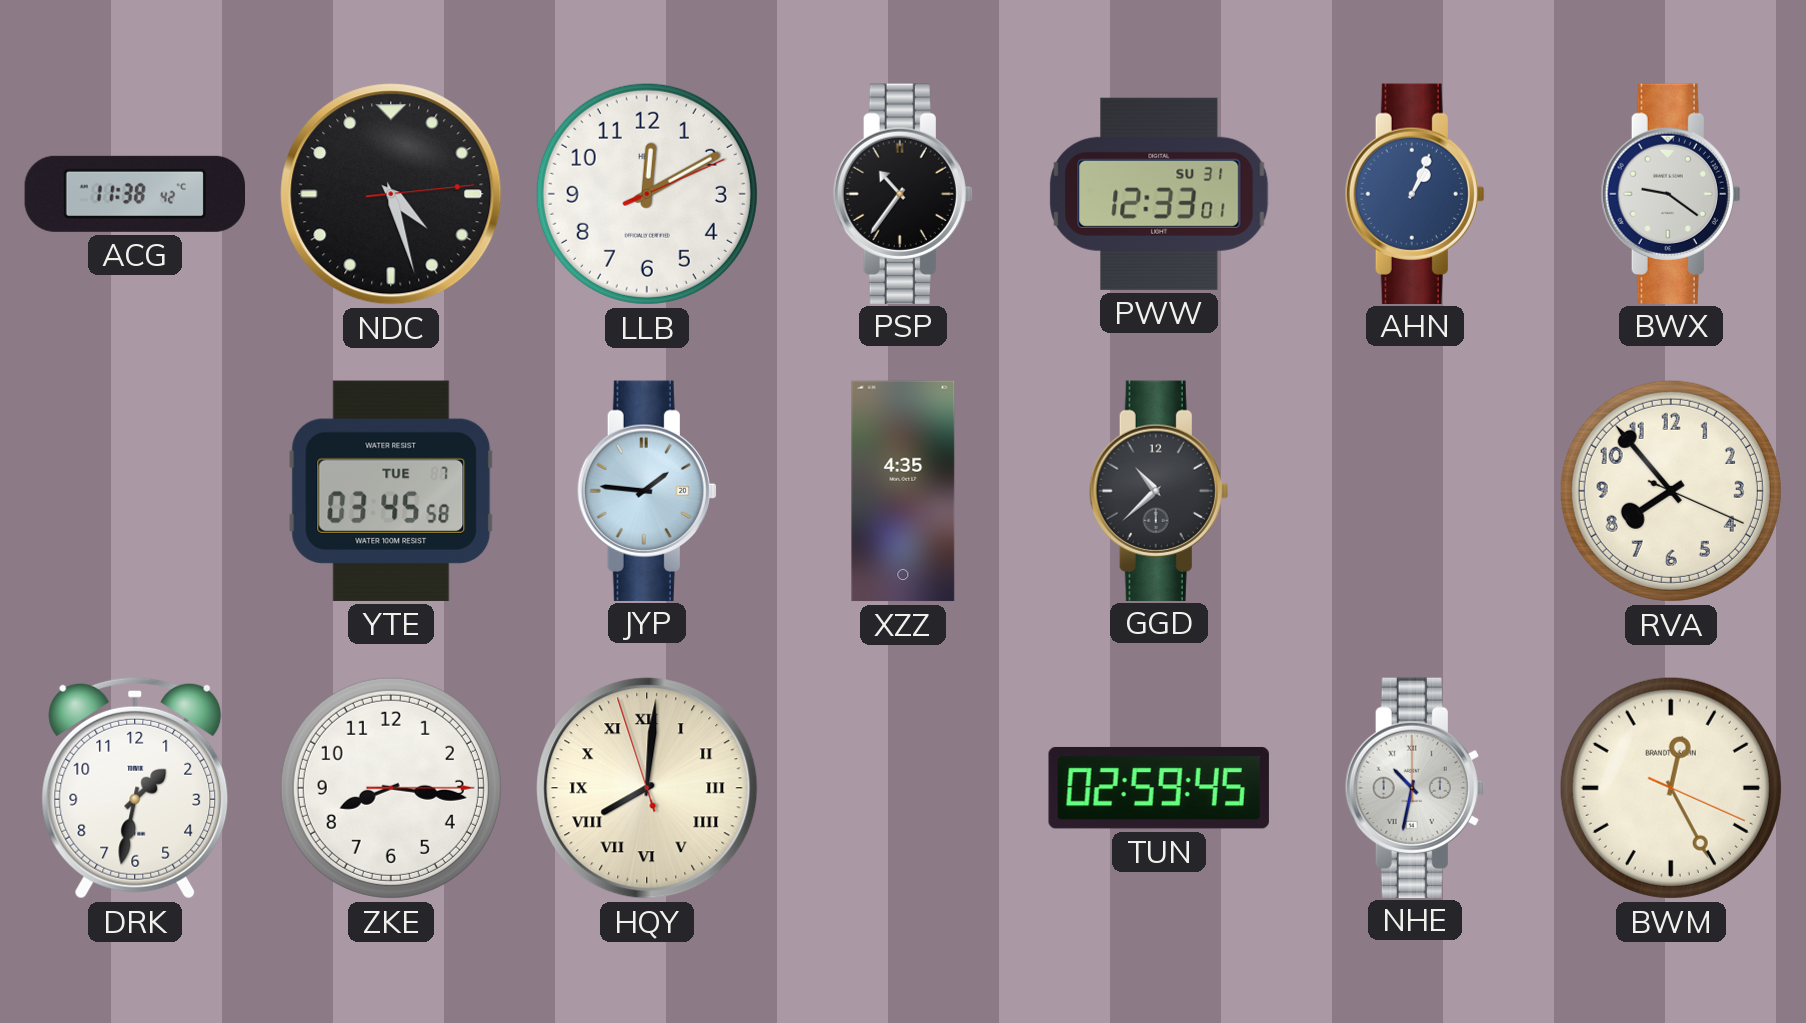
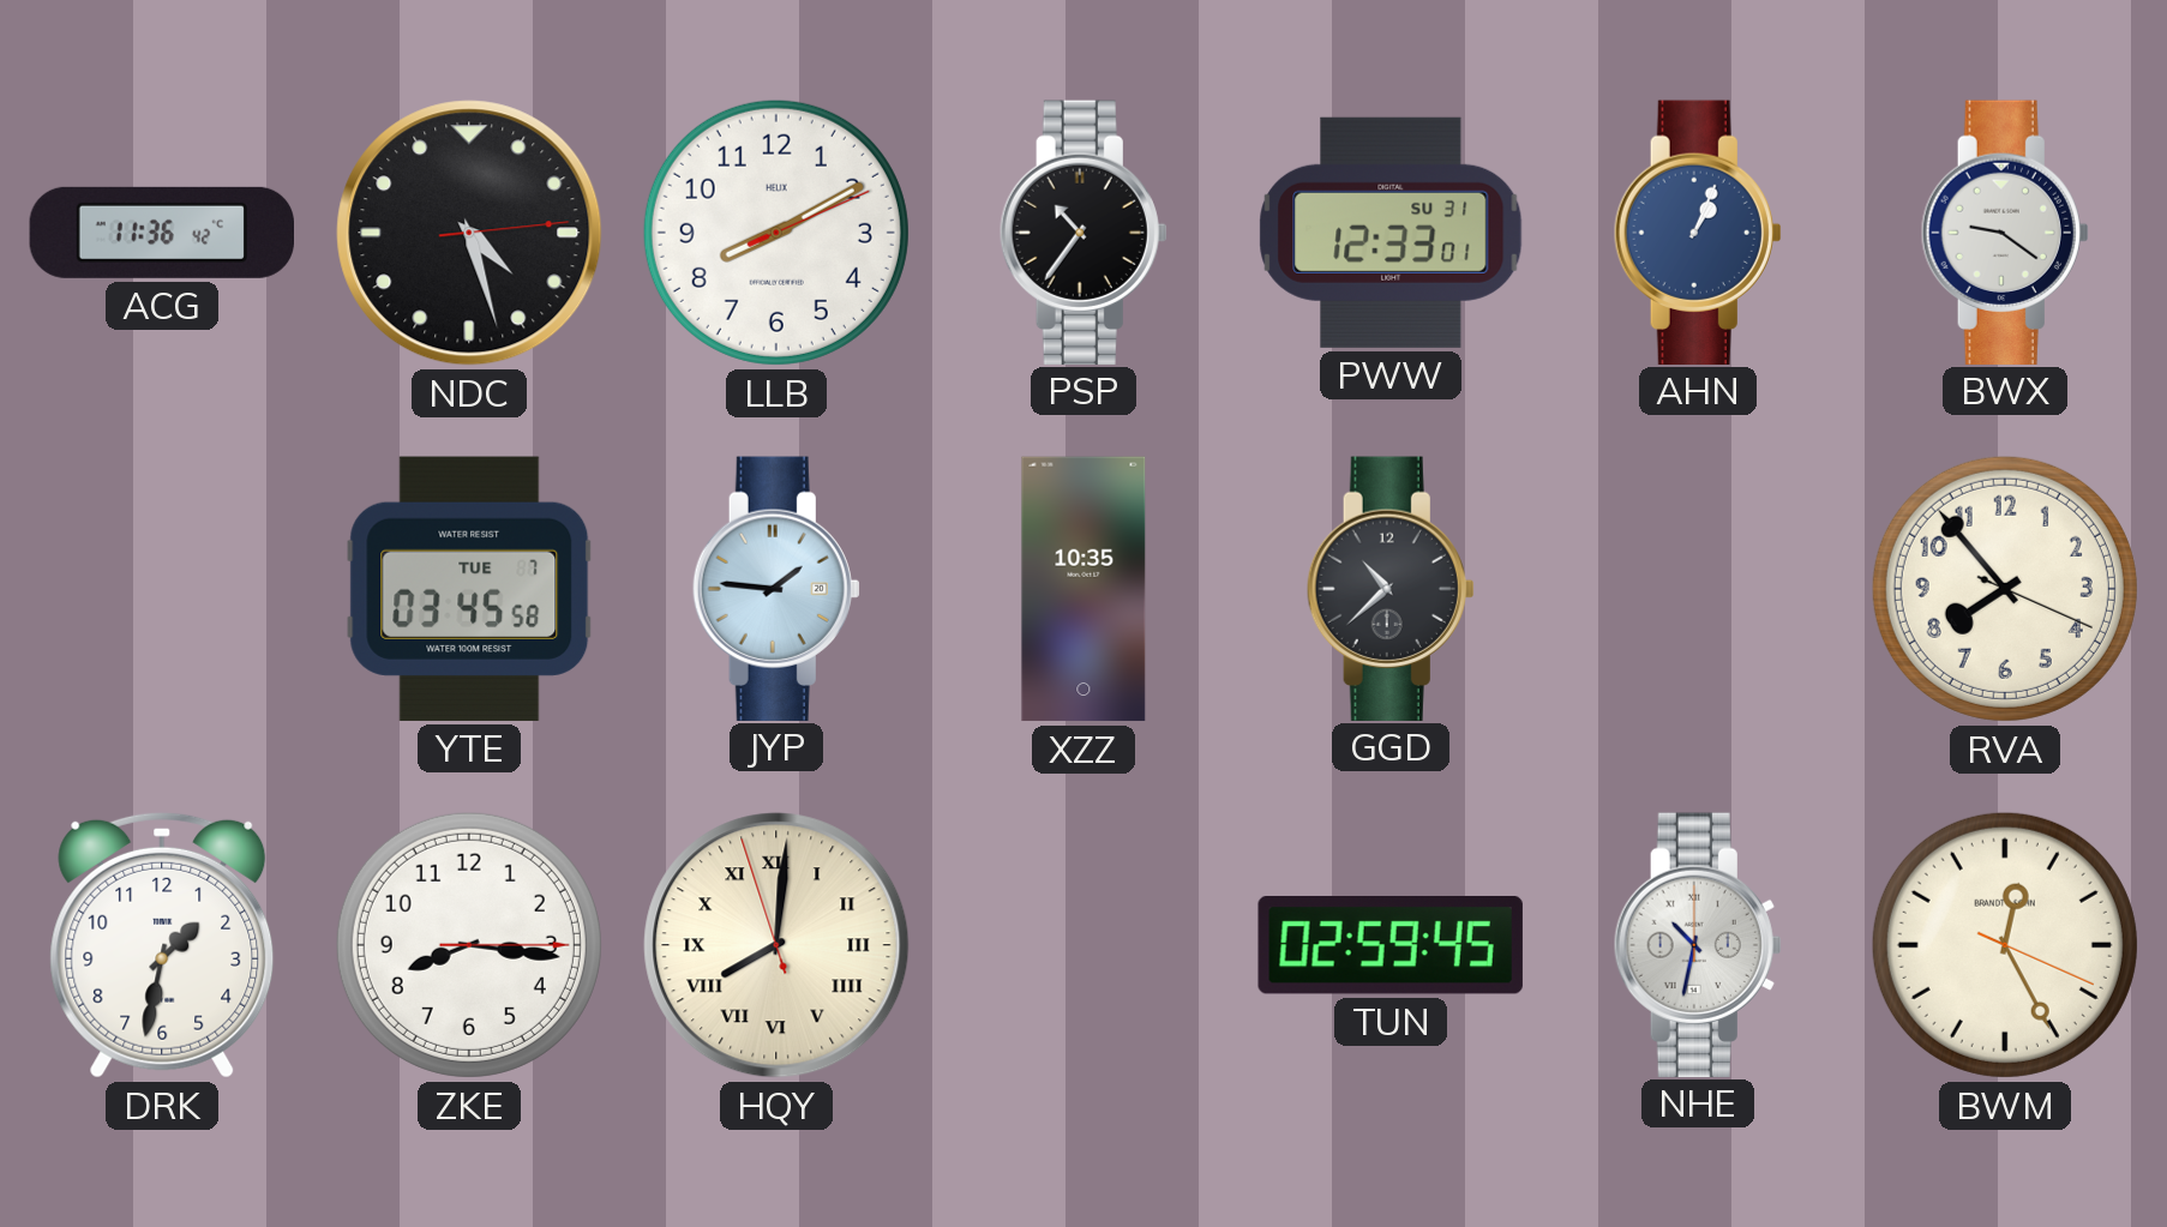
ACG: 11:38 -> 11:36 (161, 233)
LLB: 12:10 -> 8:10 (776, 233)
XZZ: 4:35 -> 10:35 (1083, 589)
